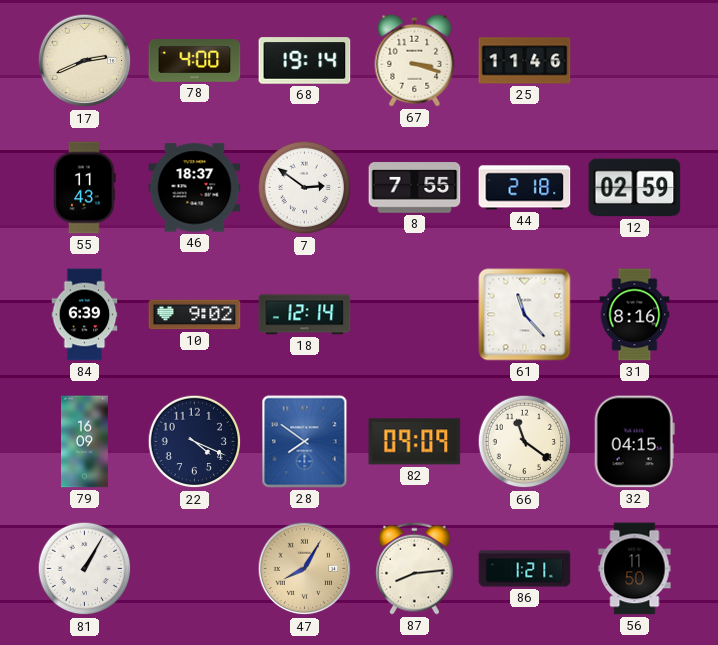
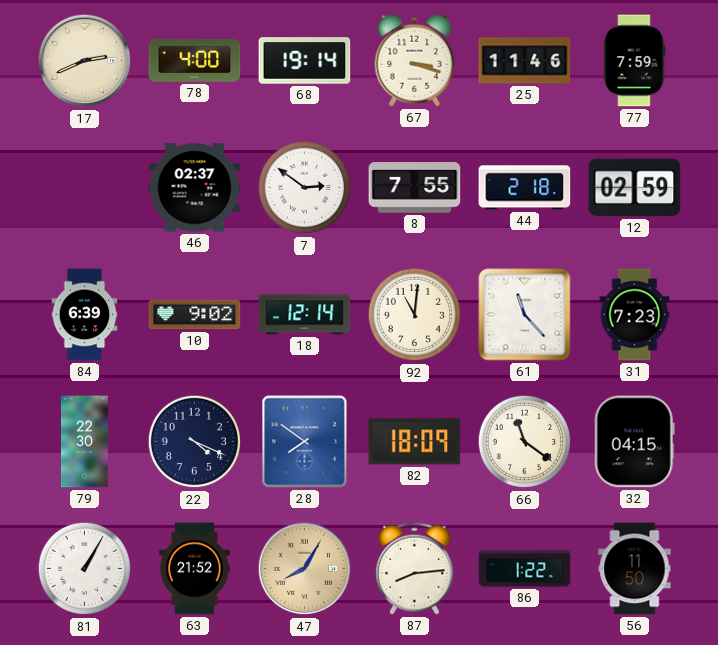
77: none -> 7:59 (634, 61)
55: 11:43 -> none (85, 188)
46: 18:37 -> 02:37 (195, 188)
92: none -> 11:01 (415, 315)
31: 8:16 -> 7:23 (635, 315)
79: 16:09 -> 22:30 (85, 442)
82: 09:09 -> 18:09 (415, 442)
63: none -> 21:52 (195, 569)
86: 1:21 -> 1:22 (525, 569)
